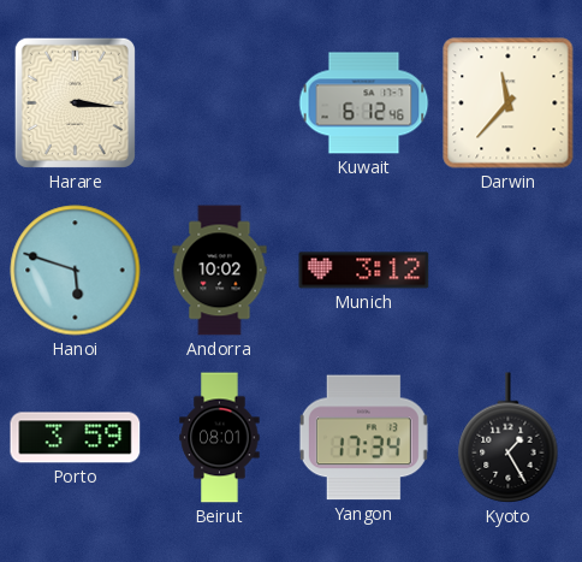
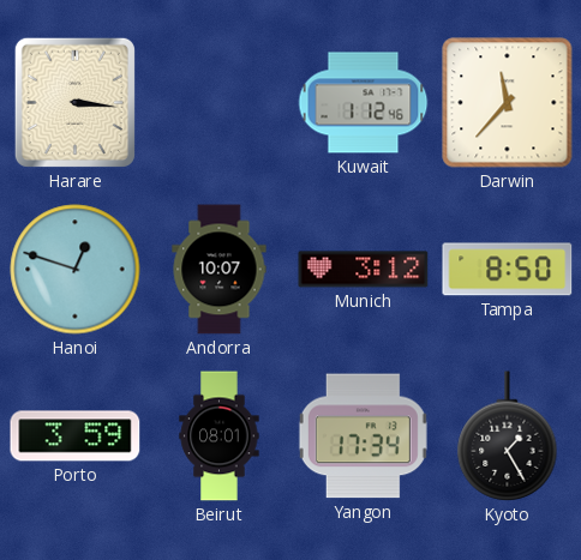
Kuwait: 6:12 -> 1:12 (364, 103)
Hanoi: 5:48 -> 12:48 (76, 270)
Andorra: 10:02 -> 10:07 (220, 270)
Tampa: none -> 8:50 (508, 270)
